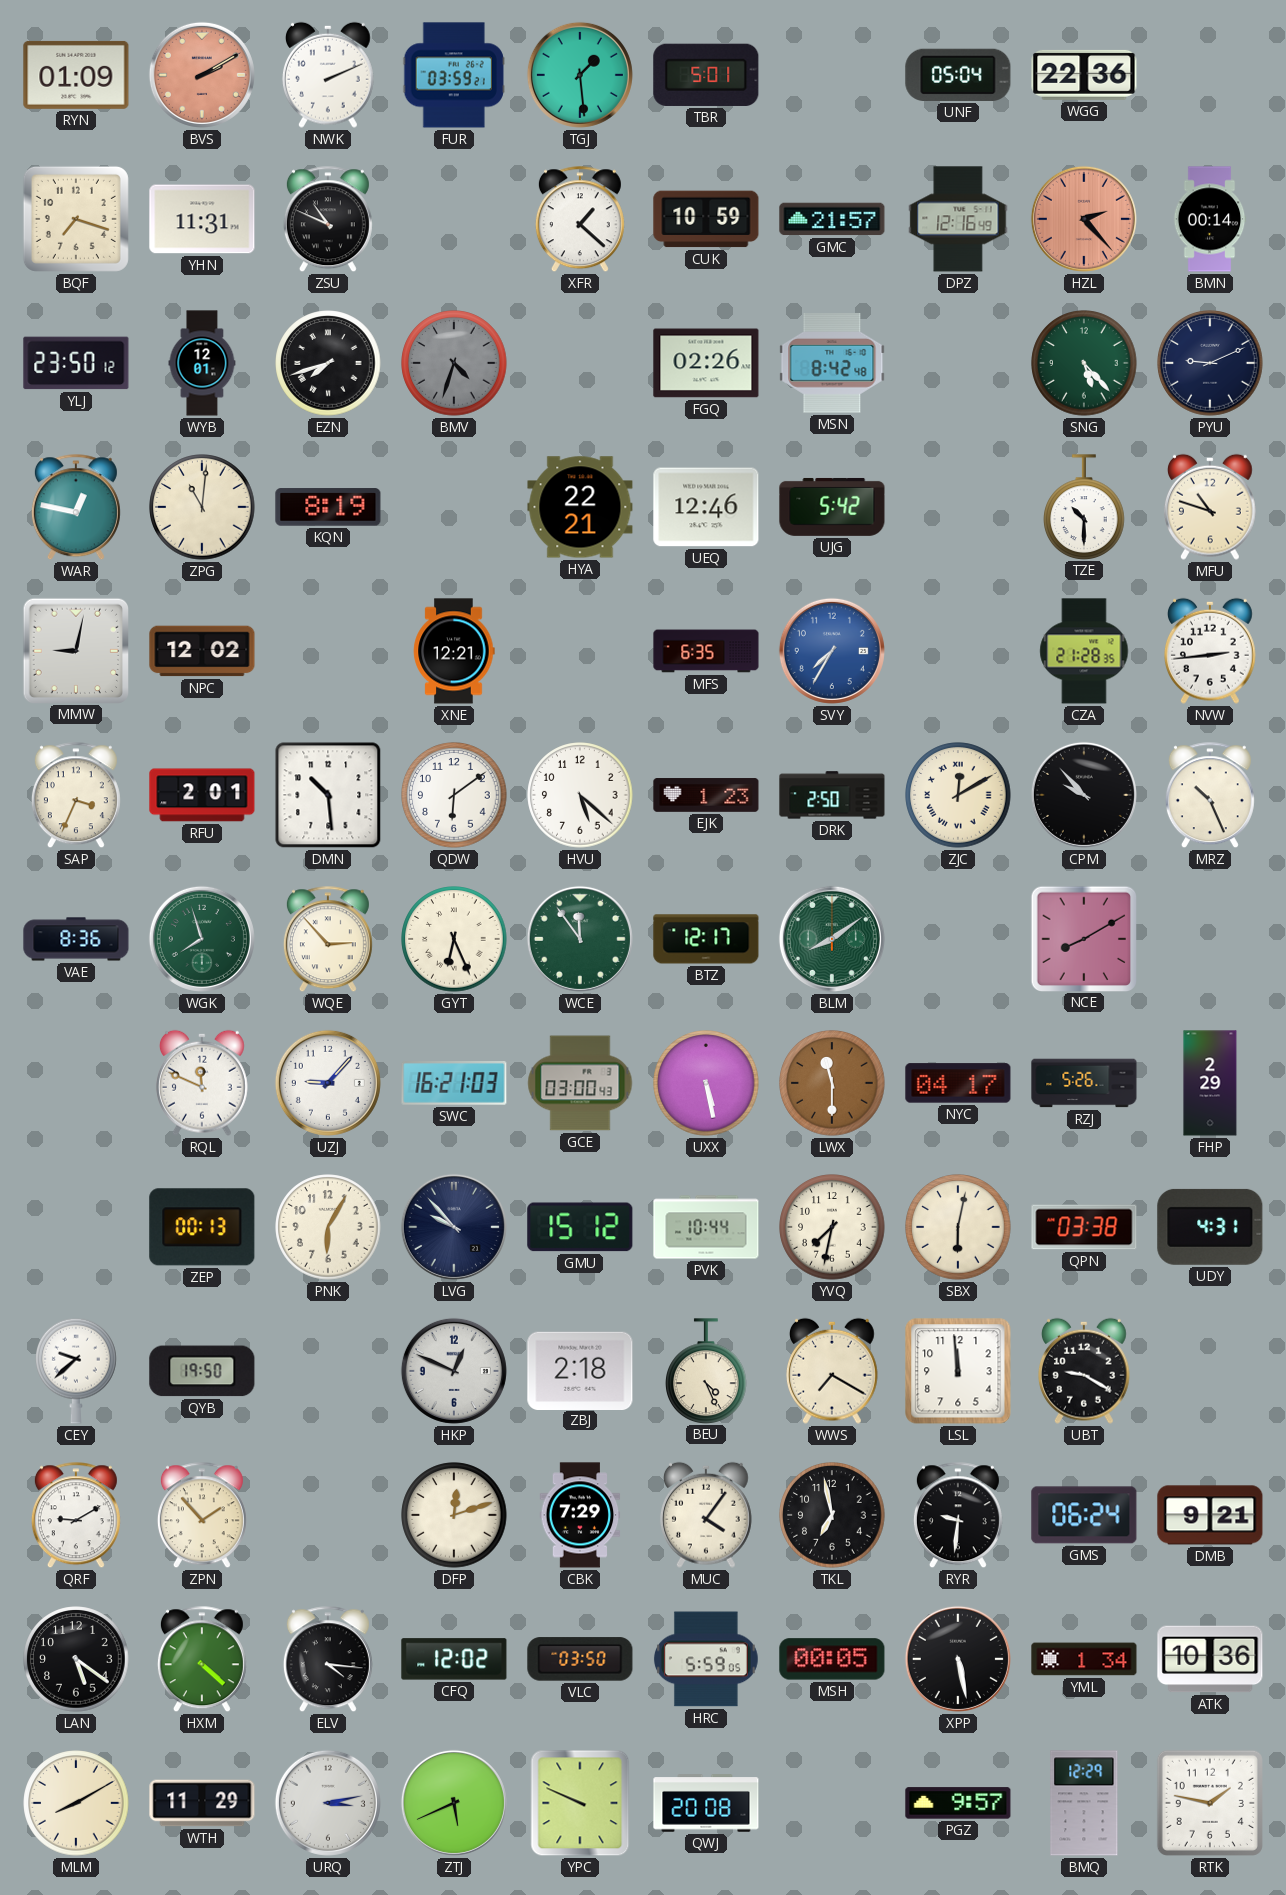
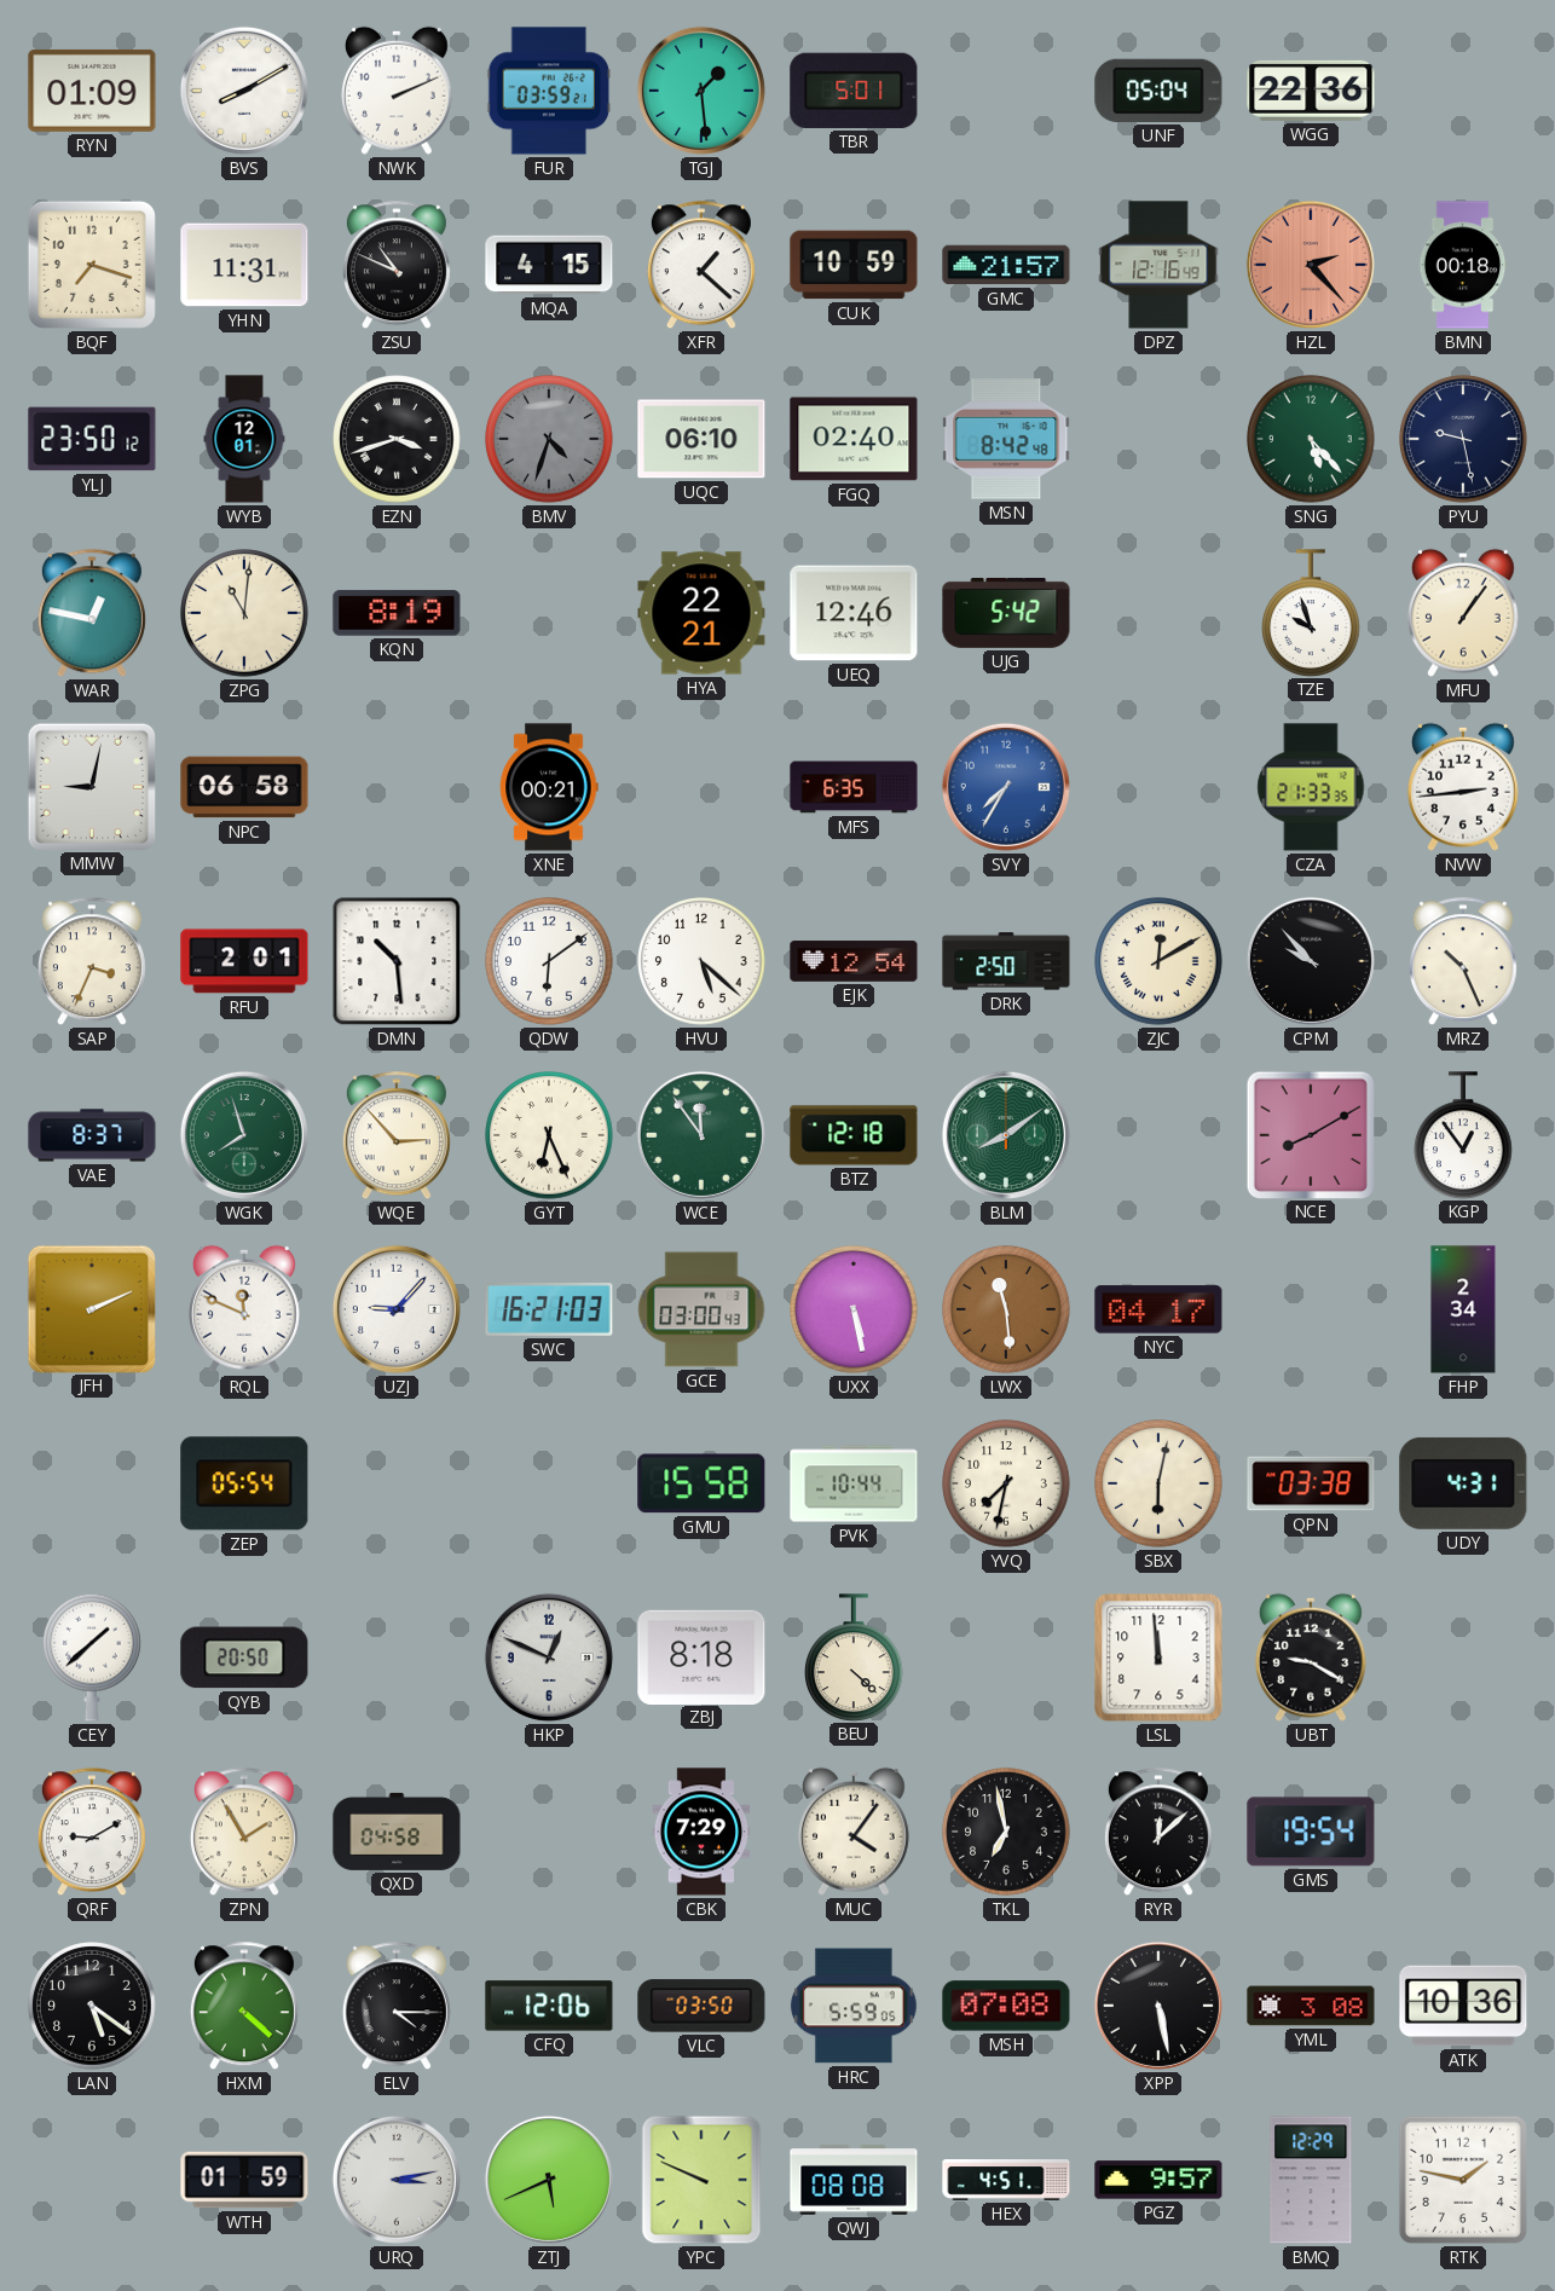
BVS: 2:10 -> 8:10 (244, 91)
BVS dial: salmon -> white (244, 91)
MQA: none -> 4:15 (549, 265)
BMN: 00:14 -> 00:18 (1463, 265)
EZN: 7:42 -> 3:42 (397, 439)
UQC: none -> 06:10 (701, 439)
FGQ: 02:26 -> 02:40 (854, 439)
PYU: 9:11 -> 9:28 (1463, 439)
TZE: 10:30 -> 9:57 (1312, 613)
MFU: 10:48 -> 1:06 (1463, 613)
NPC: 12:02 -> 06:58 (244, 787)
XNE: 12:21 -> 00:21 (549, 787)
CZA: 21:28 -> 21:33 (1311, 787)
EJK: 1:23 -> 12:54 (854, 961)
VAE: 8:36 -> 8:37 (92, 1135)
BTZ: 12:17 -> 12:18 (854, 1135)
KGP: none -> 12:54 (1464, 1135)
JFH: none -> 2:11 (91, 1308)
LWX: 11:30 -> 11:29 (1006, 1309)
RZJ: 5:26 -> none (1084, 1083)
FHP: 2:29 -> 2:34 (1463, 1309)
ZEP: 00:13 -> 05:54 (244, 1483)
PNK: 6:05 -> none (328, 1227)
LVG: 9:53 -> none (454, 1227)
GMU: 15:12 -> 15:58 (701, 1483)
CEY: 9:38 -> 1:38 (93, 1657)
QYB: 19:50 -> 20:50 (244, 1657)
ZBJ: 2:18 -> 8:18 (701, 1656)
BEU: 4:26 -> 4:22 (855, 1657)
WWS: 7:20 -> none (832, 1371)
ZPN: 1:53 -> 1:55 (244, 1833)
QXD: none -> 04:58 (397, 1832)
DFP: 12:12 -> none (454, 1515)
RYR: 9:31 -> 12:08 (1158, 1833)
GMS: 06:24 -> 19:54 (1311, 1832)
DMB: 9:21 -> none (1210, 1515)
ELV: 4:16 -> 4:15 (397, 2007)
CFQ: 12:02 -> 12:06 (549, 2006)
MSH: 00:05 -> 07:08 (1006, 2006)
YML: 1:34 -> 3:08 (1311, 2006)
MLM: 8:10 -> none (76, 1803)
WTH: 11:29 -> 01:59 (244, 2180)
QWJ: 20:08 -> 08:08 (854, 2180)
HEX: none -> 4:51 (1006, 2181)
